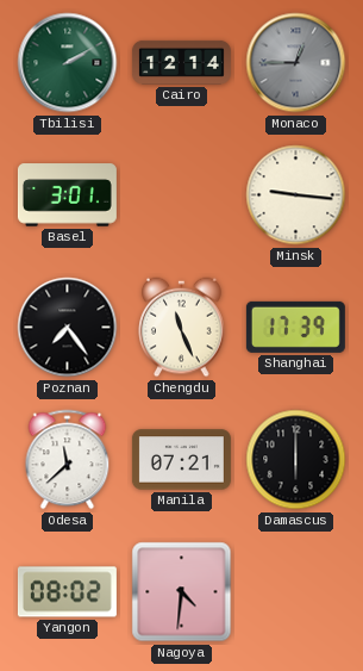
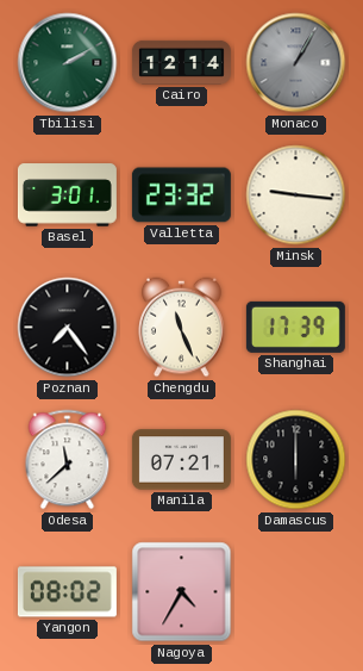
Monaco: 12:45 -> 1:05 (296, 63)
Valletta: none -> 23:32 (181, 195)
Nagoya: 4:31 -> 4:35 (182, 592)
